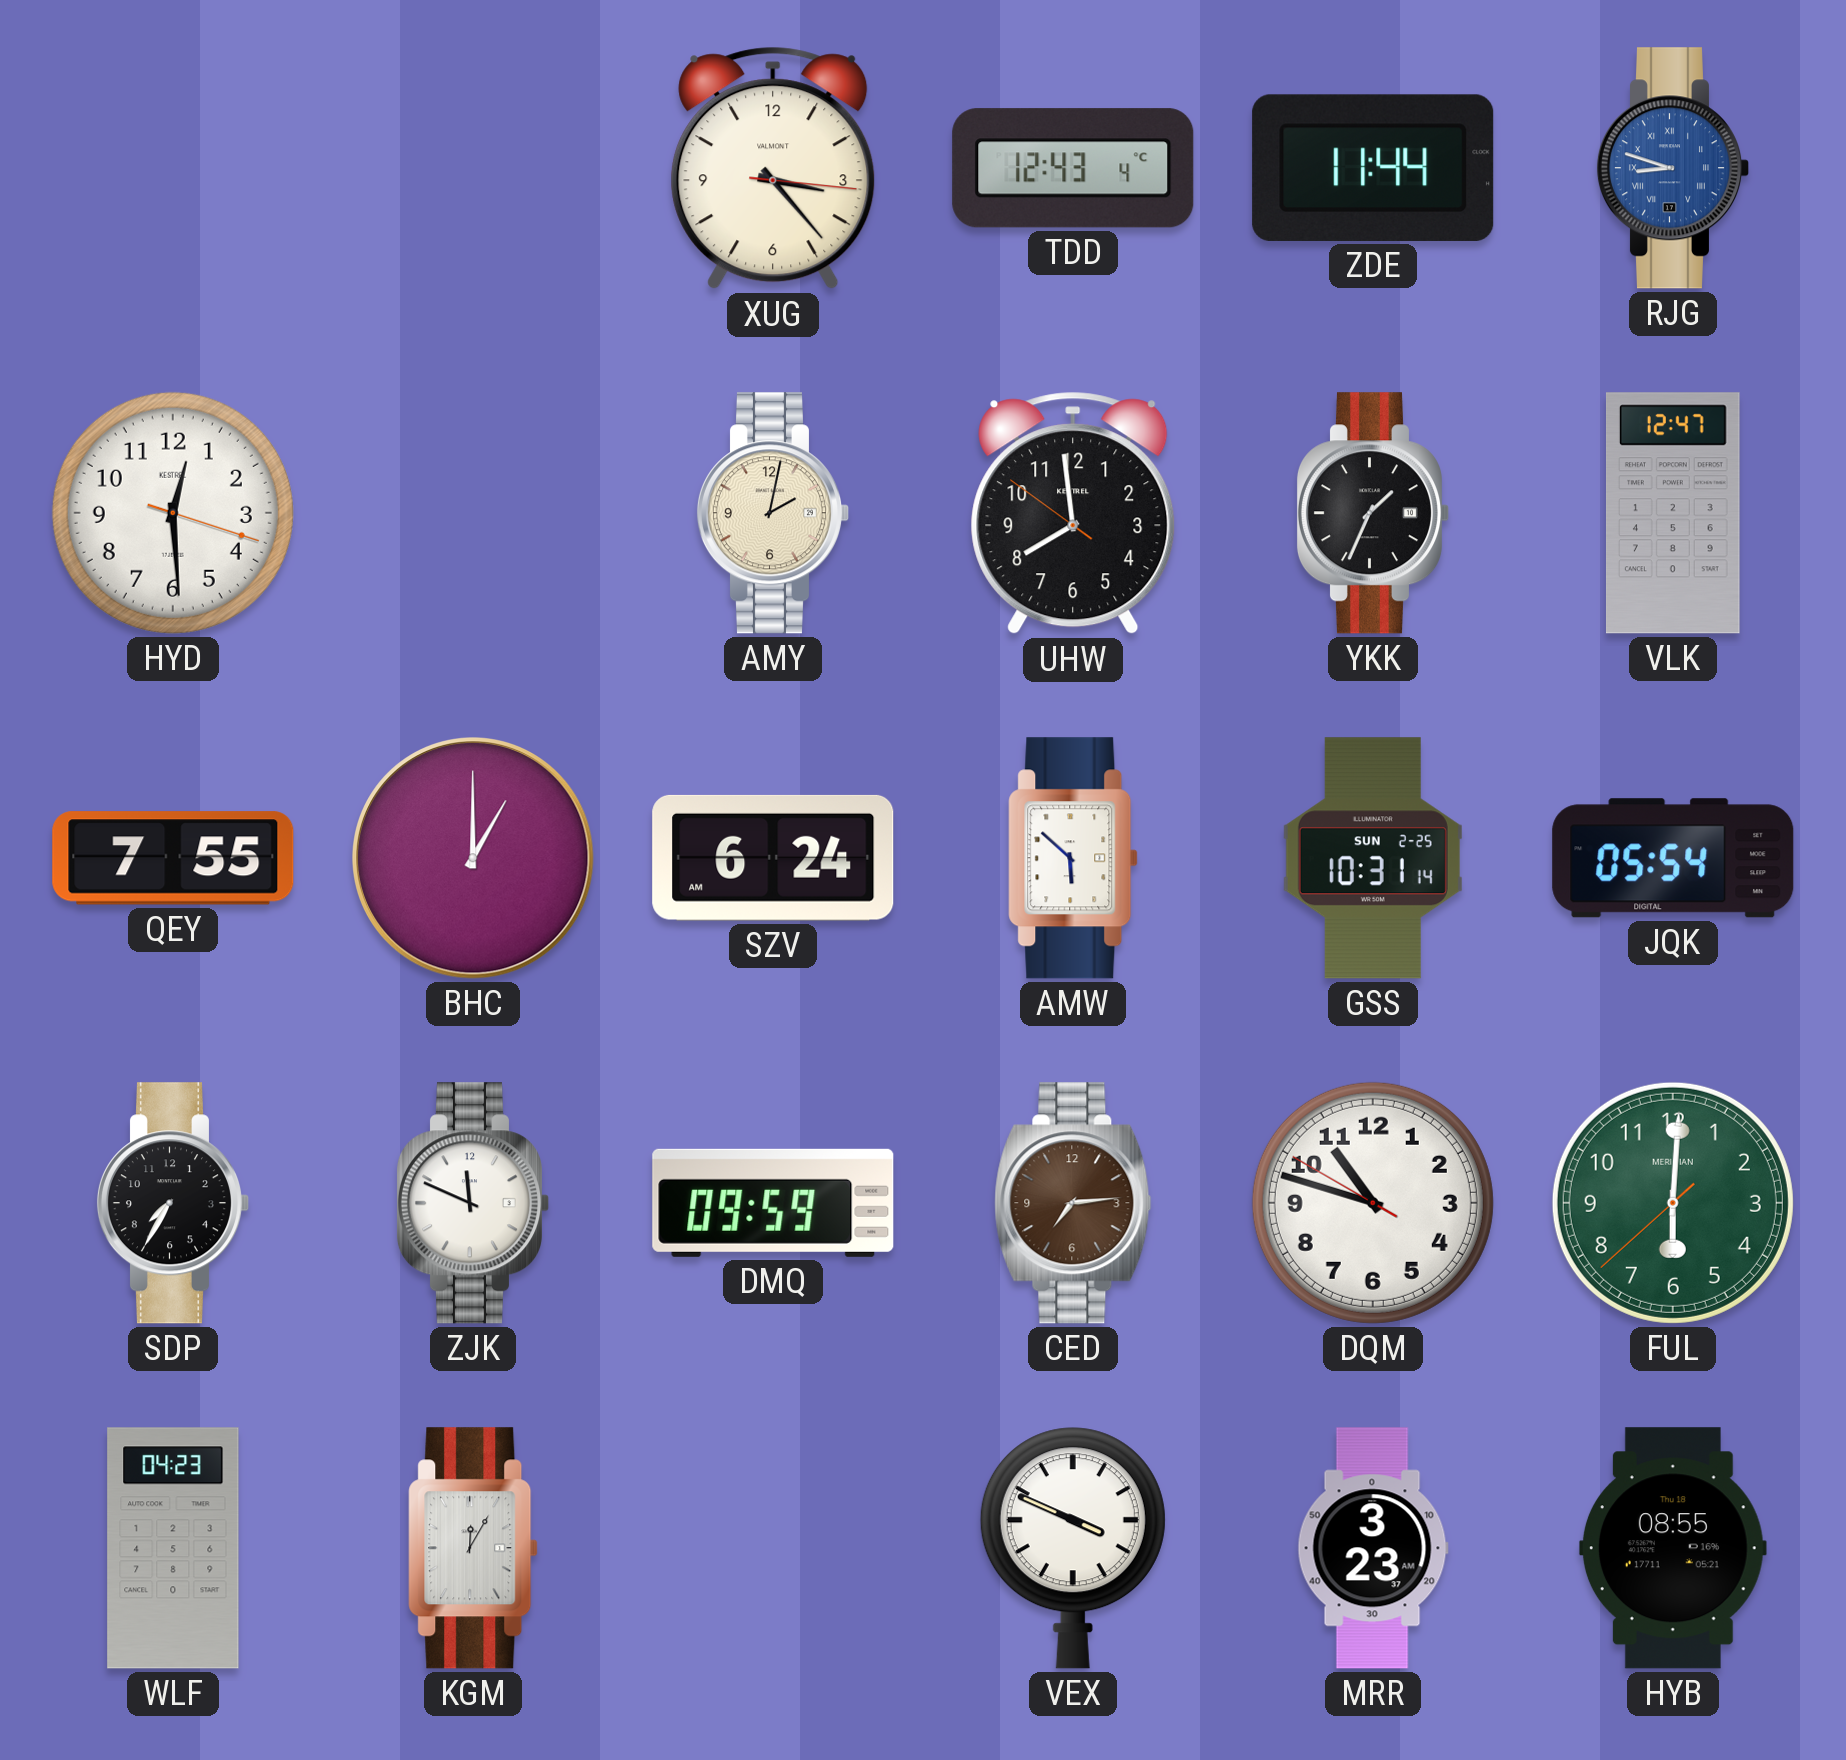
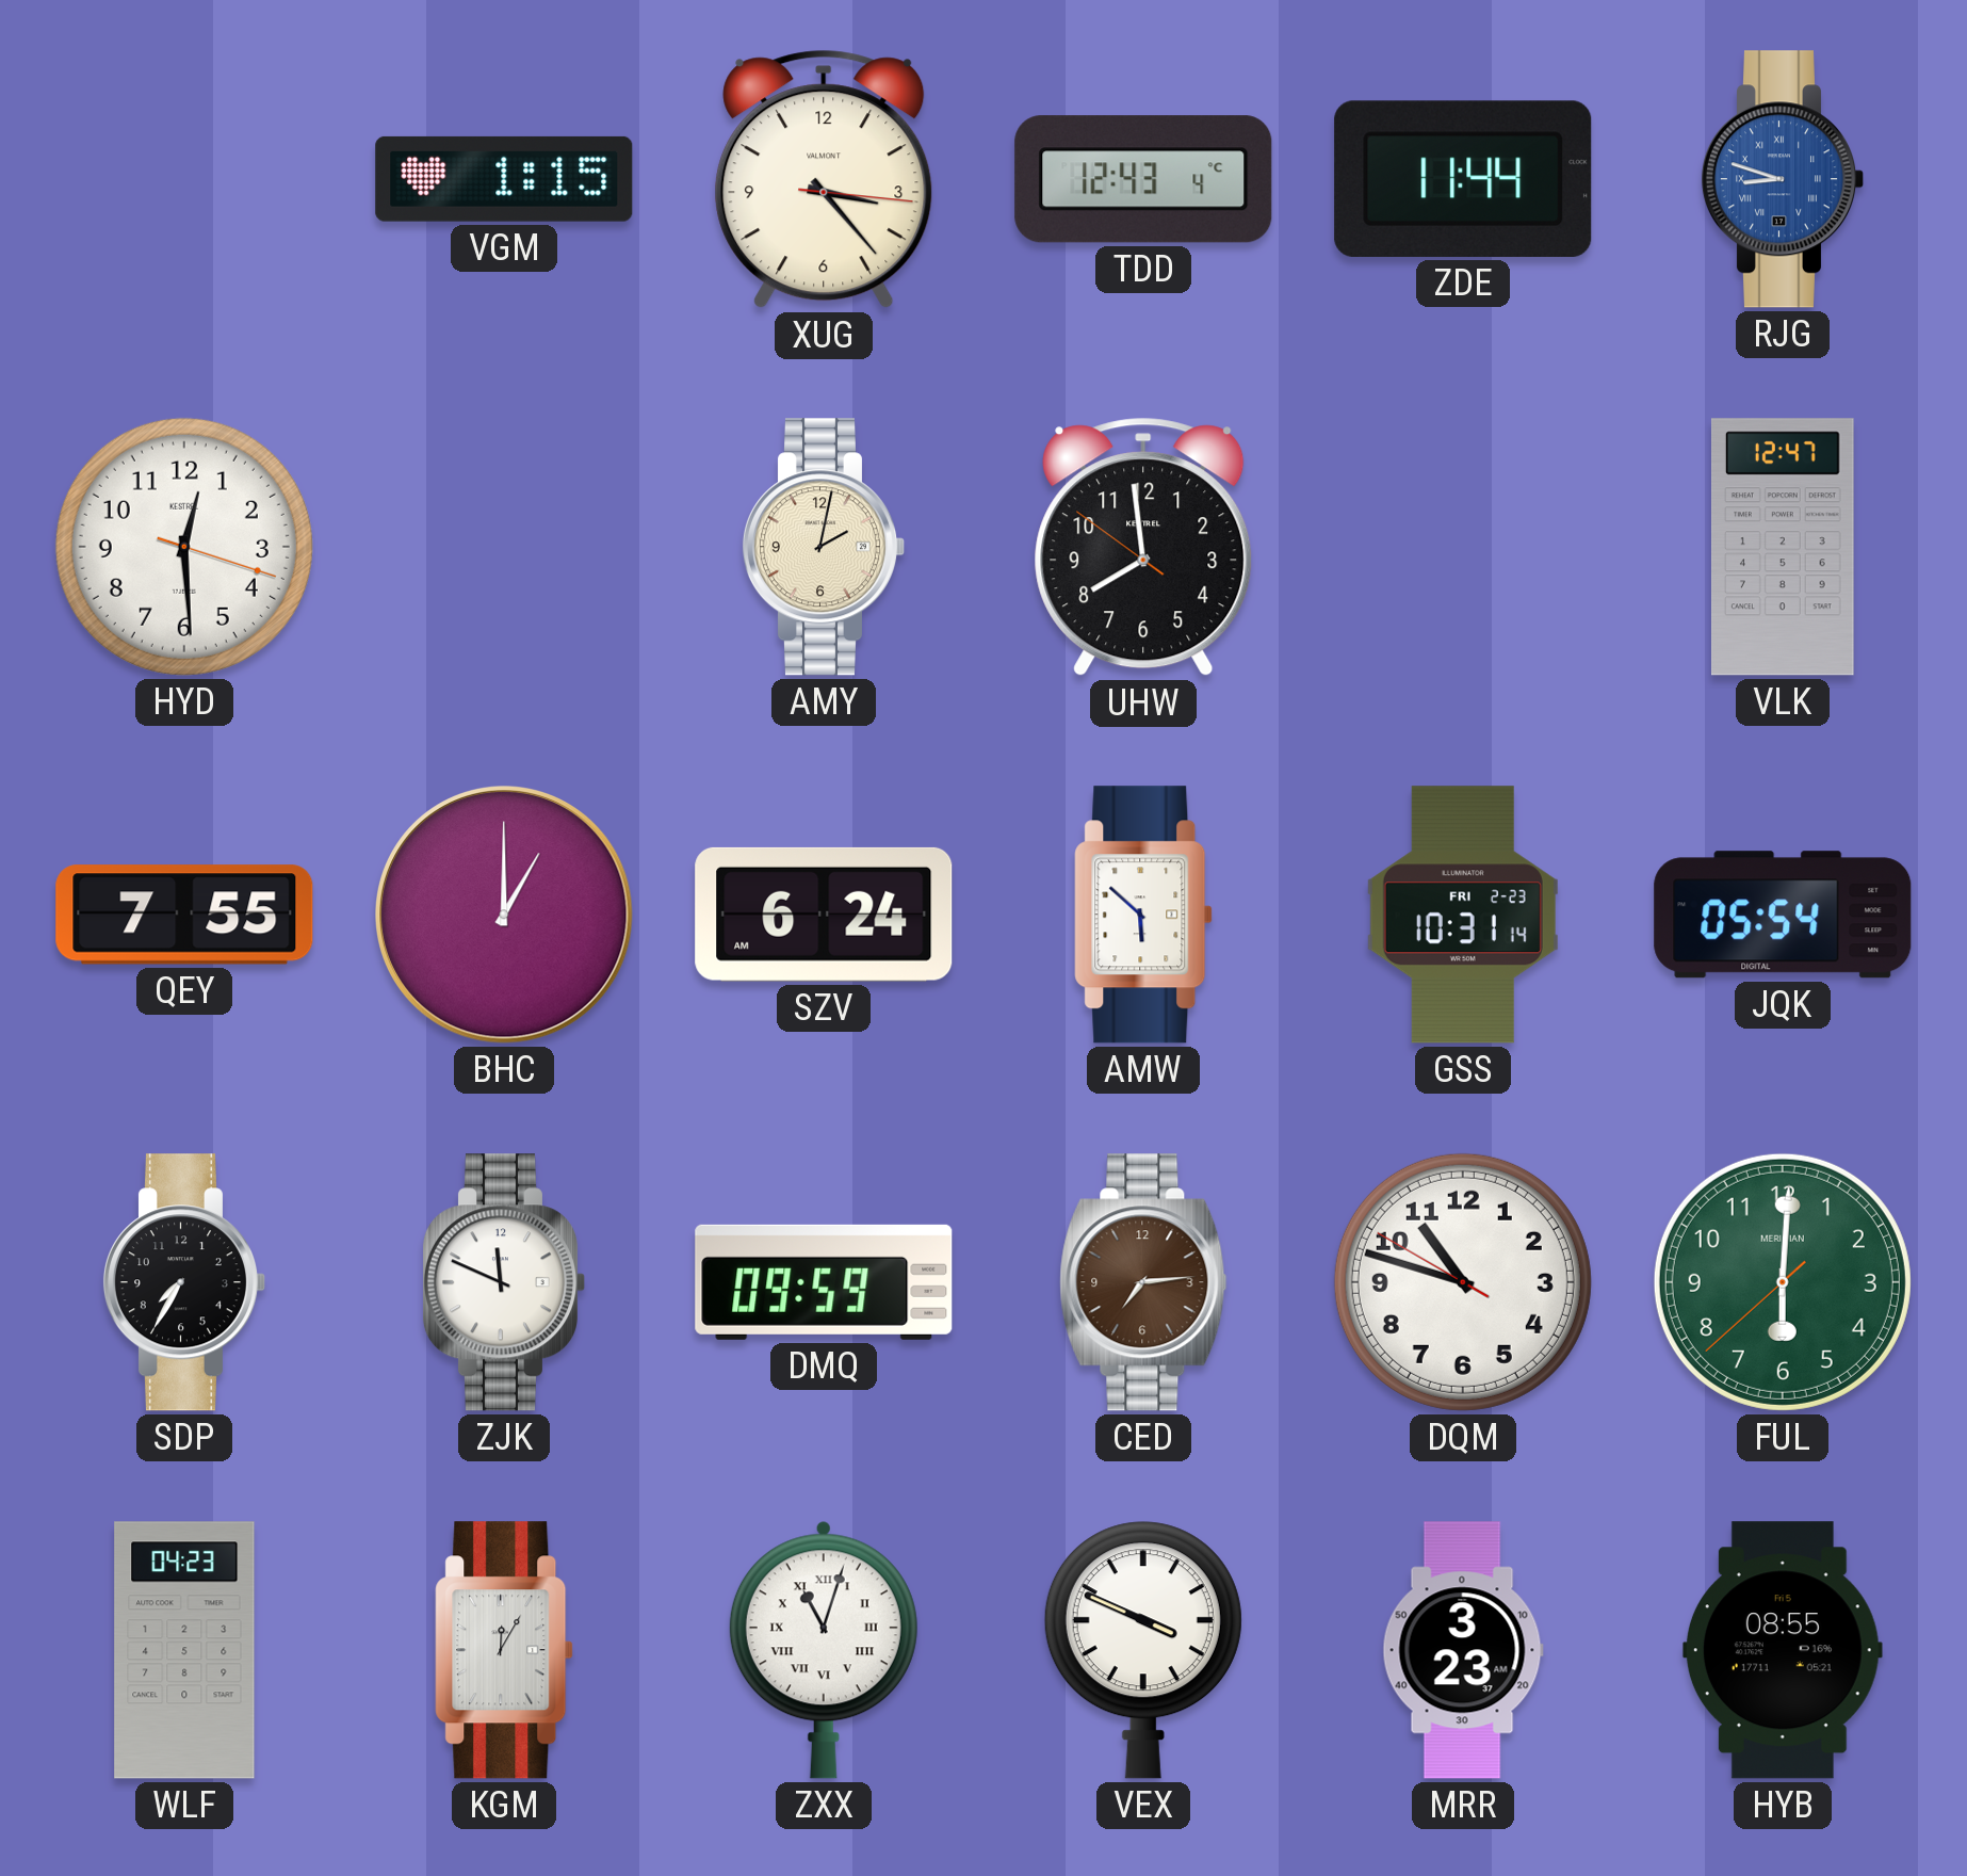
VGM: none -> 1:15 (504, 179)
YKK: 1:34 -> none (1372, 513)
GSS date: SUN 2-25 -> FRI 2-23 (1463, 915)
ZXX: none -> 11:03 (824, 1650)
HYB date: Thu 18 -> Fri 5 (1783, 1650)
